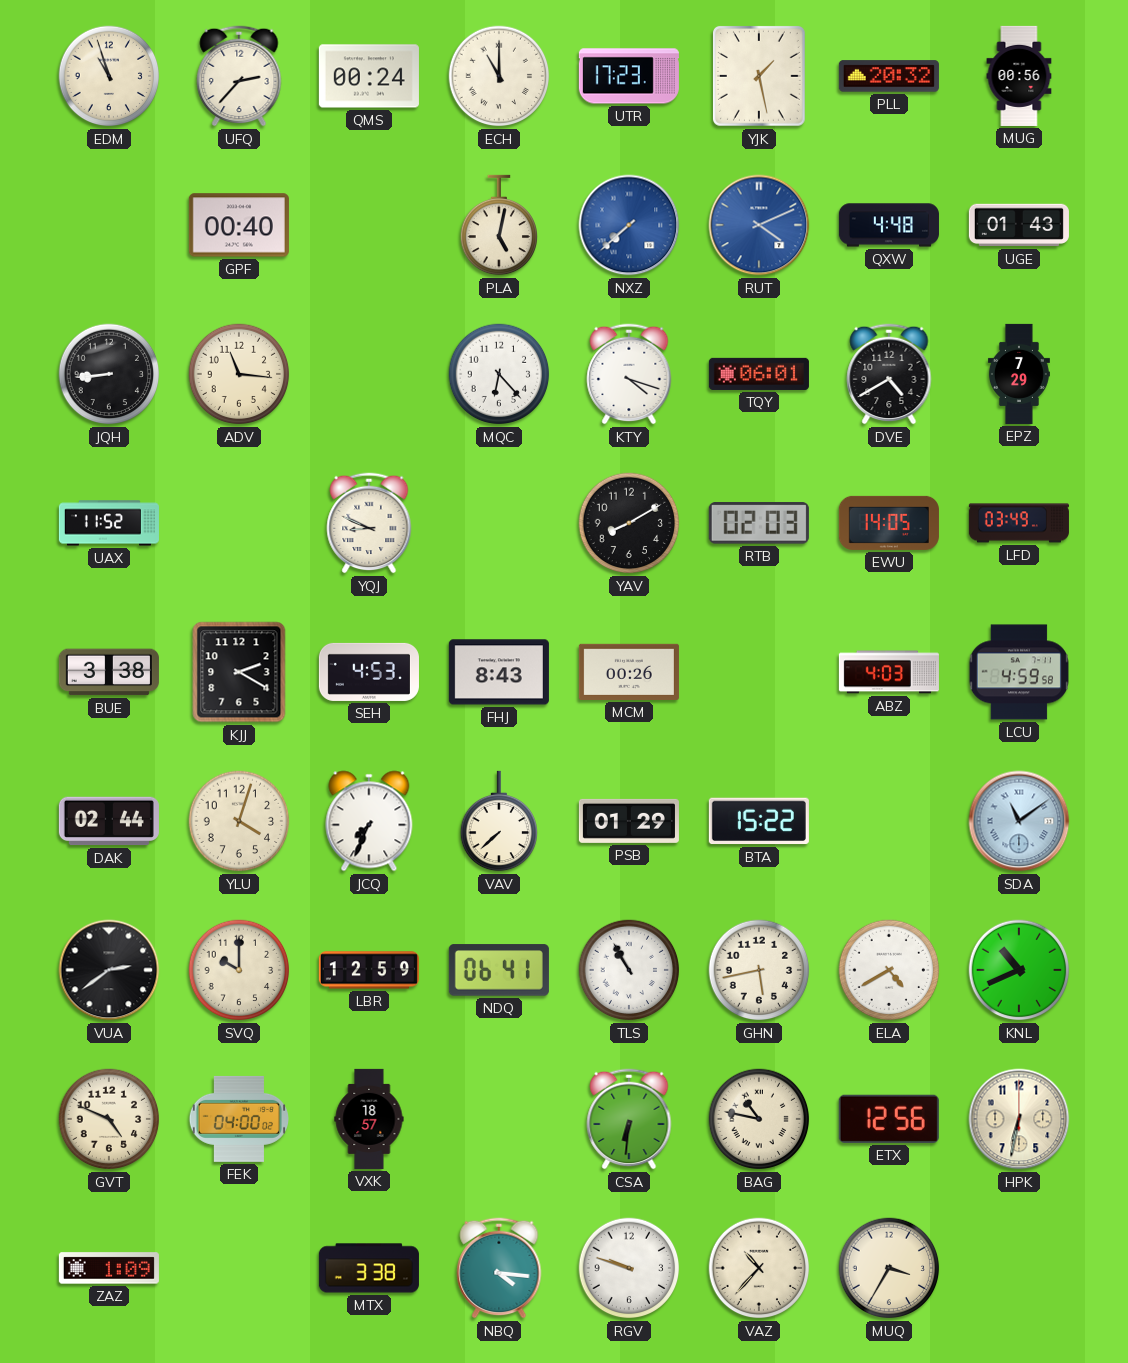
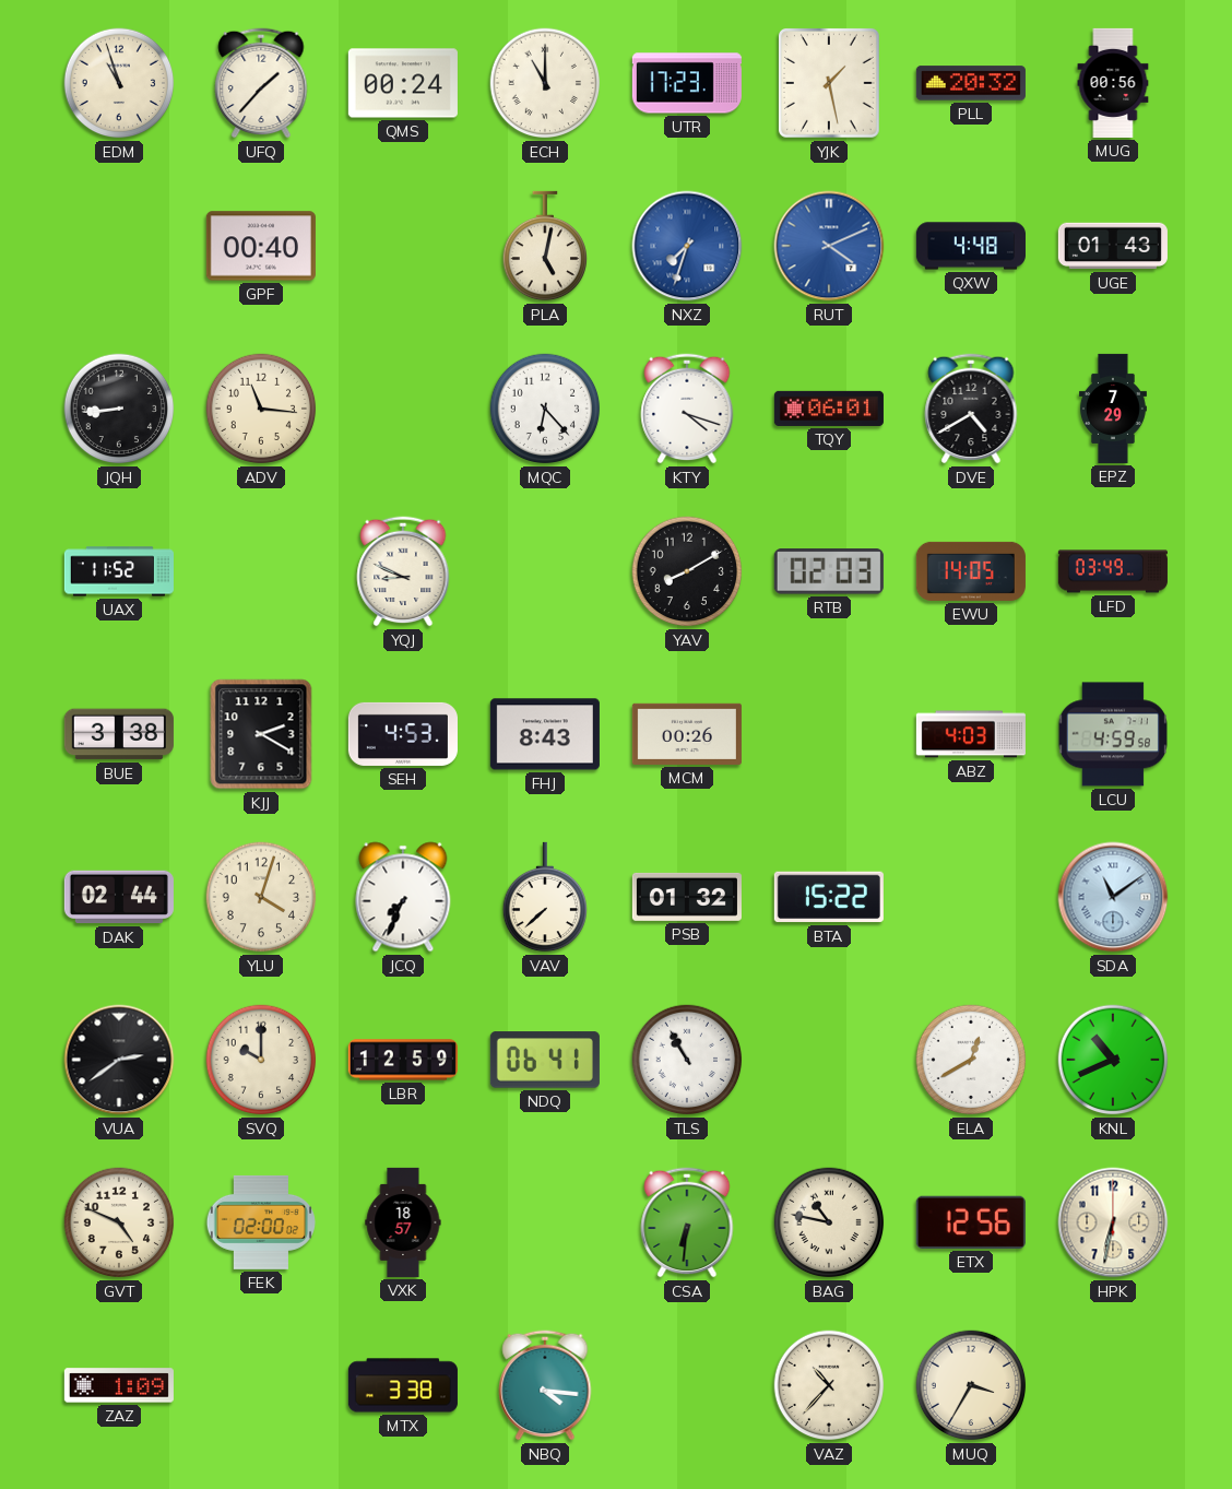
UFQ: 2:37 -> 1:37 (261, 83)
NXZ: 7:38 -> 7:33 (687, 246)
PSB: 01:29 -> 01:32 (687, 897)
GHN: 5:43 -> none (759, 970)
ELA: 4:40 -> 12:40 (971, 1060)
FEK: 04:00 -> 02:00 (260, 1222)
RGV: 9:48 -> none (629, 1268)
